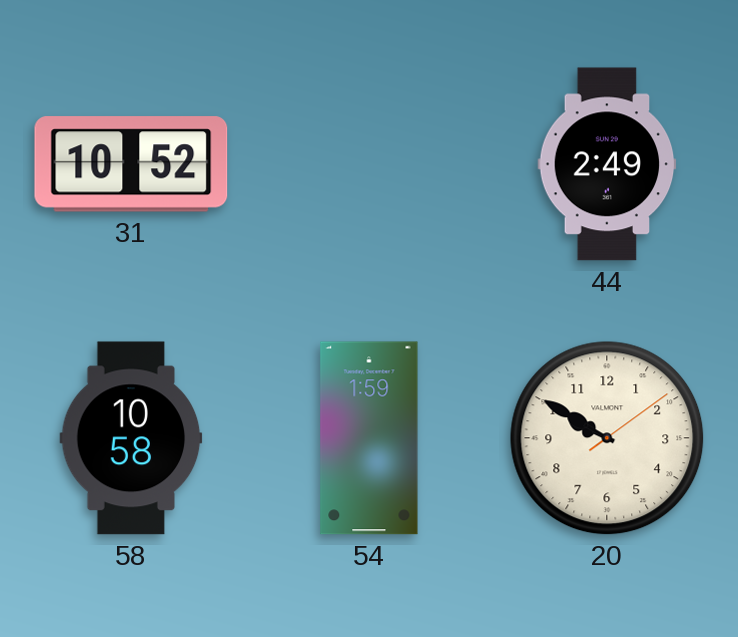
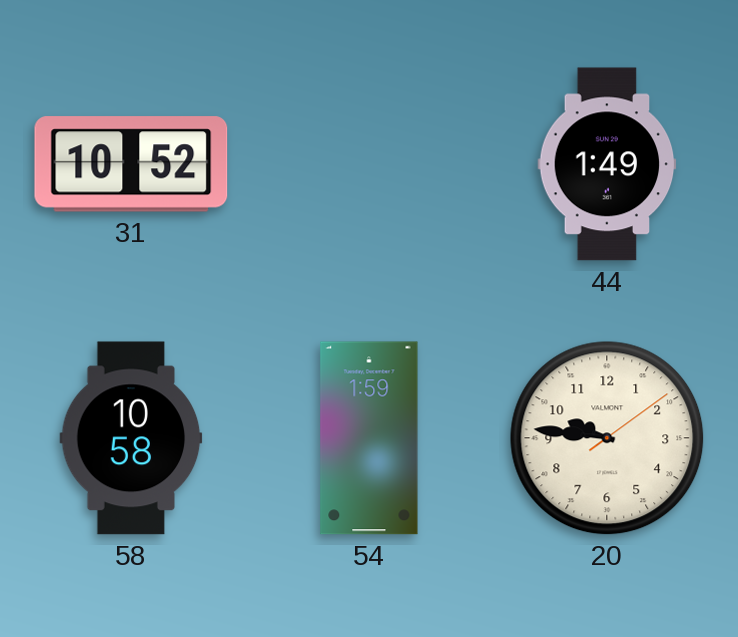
44: 2:49 -> 1:49 (607, 164)
20: 9:50 -> 9:46 (607, 438)
